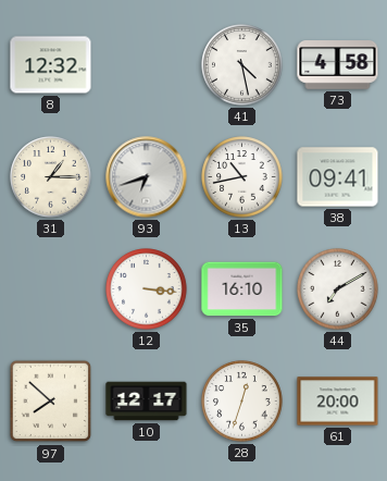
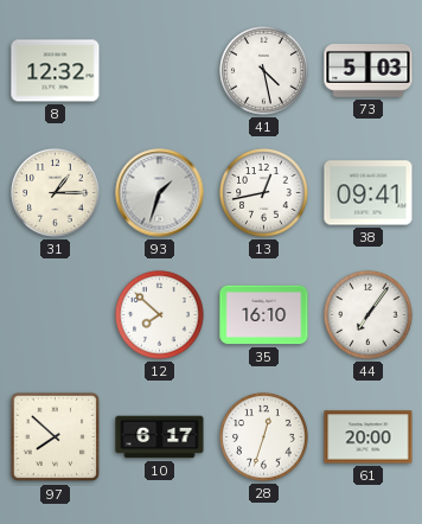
73: 4:58 -> 5:03 (369, 71)
93: 6:42 -> 1:33 (160, 193)
13: 10:43 -> 12:43 (264, 193)
12: 3:16 -> 7:52 (160, 315)
44: 7:10 -> 7:06 (369, 315)
10: 12:17 -> 6:17 (160, 437)
